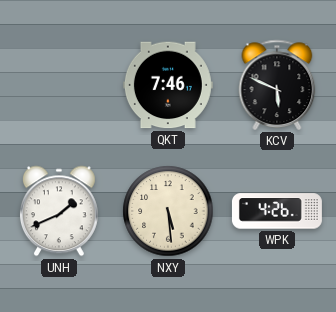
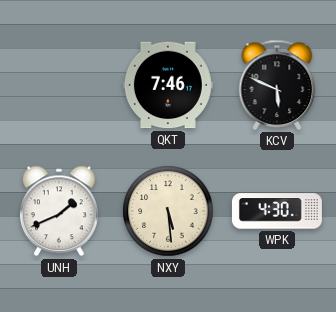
WPK: 4:26 -> 4:30 (277, 211)
